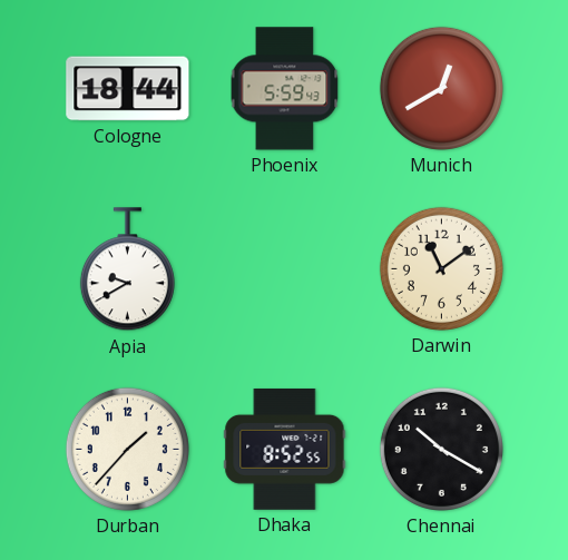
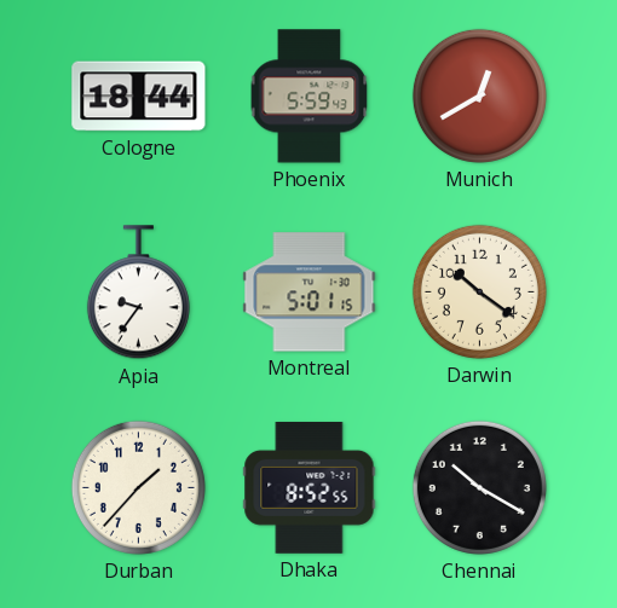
Apia: 9:40 -> 9:36 (138, 293)
Montreal: none -> 5:01 (310, 293)
Darwin: 11:09 -> 10:21 (479, 291)
